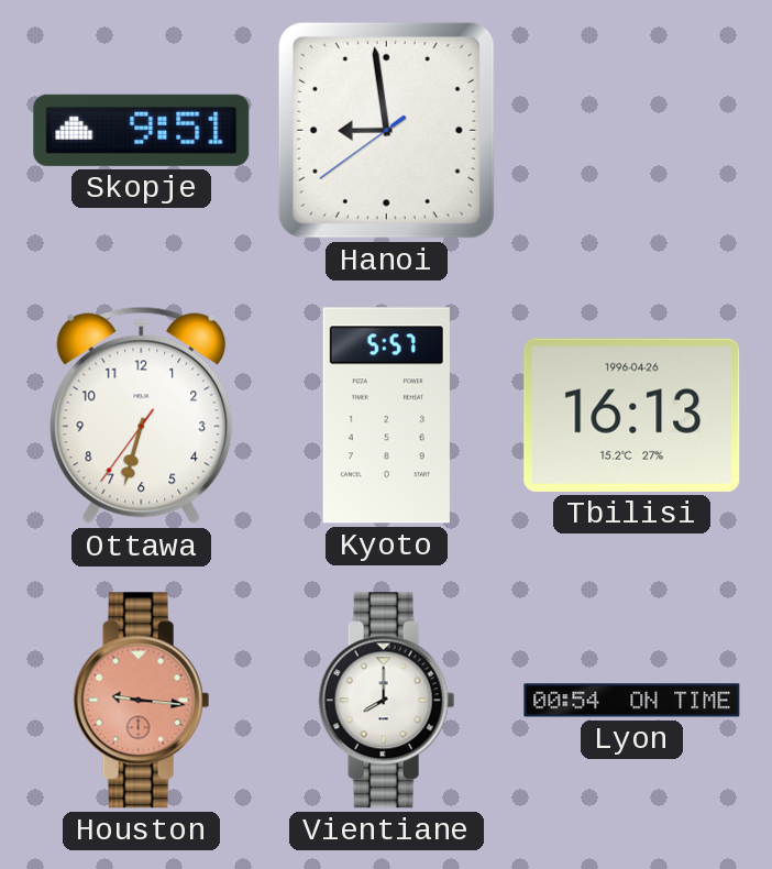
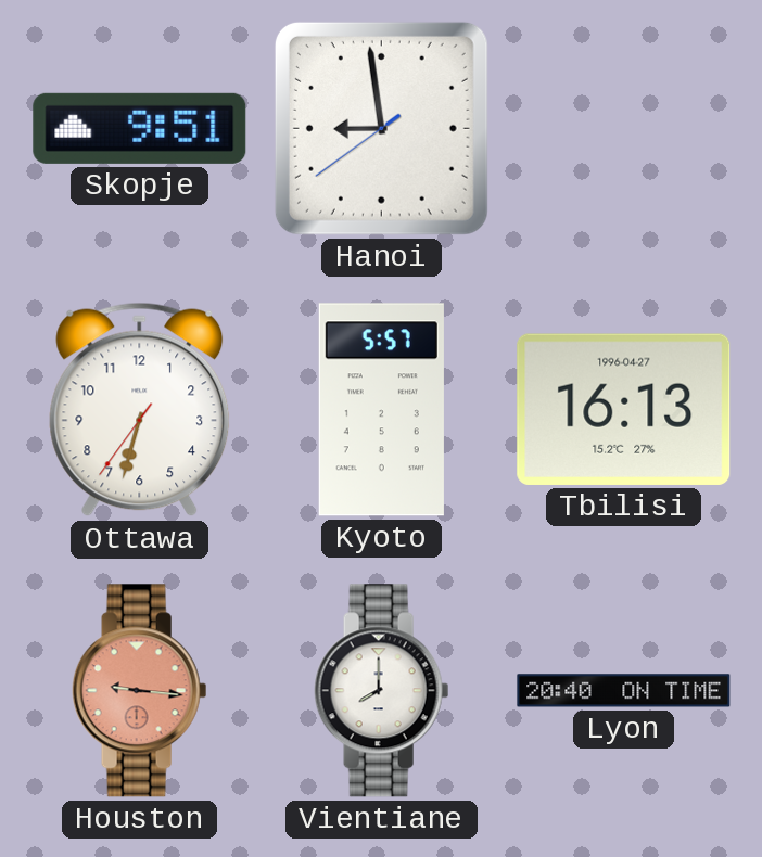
Tbilisi date: 1996-04-26 -> 1996-04-27 (624, 409)
Lyon: 00:54 -> 20:40 (624, 691)
